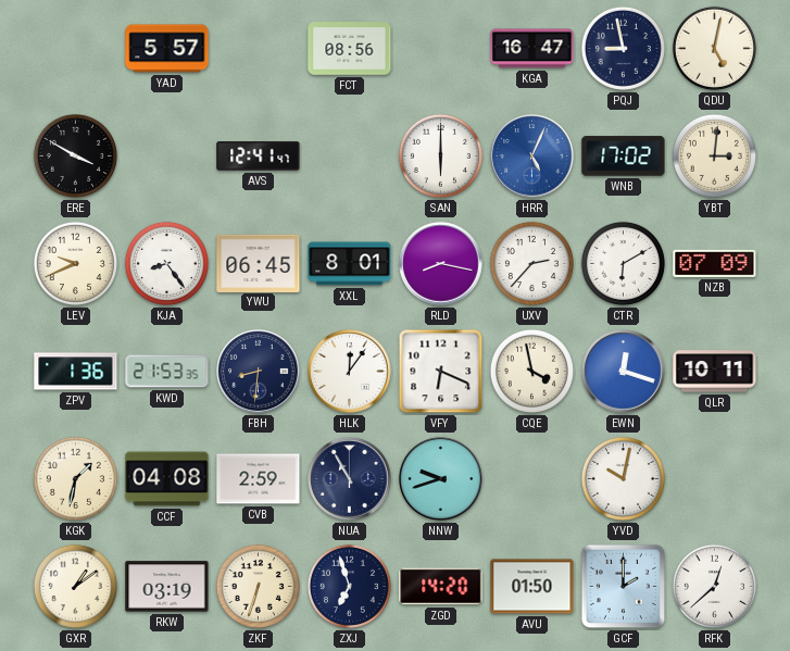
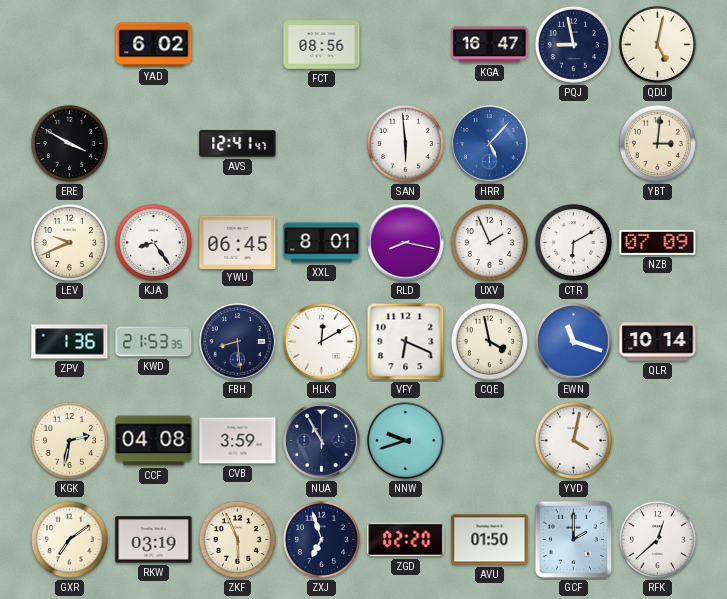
YAD: 5:57 -> 6:02 (154, 45)
SAN: 6:00 -> 5:59 (405, 143)
HRR: 5:04 -> 5:07 (490, 144)
WNB: 17:02 -> none (624, 157)
UXV: 2:37 -> 1:56 (489, 242)
FBH: 8:31 -> 8:29 (238, 342)
HLK: 12:06 -> 12:10 (322, 342)
EWN: 12:18 -> 11:18 (574, 342)
QLR: 10:11 -> 10:14 (658, 342)
KGK: 1:32 -> 2:32 (69, 440)
CVB: 2:59 -> 3:59 (238, 441)
YVD: 10:02 -> 4:02 (573, 440)
GXR: 1:09 -> 7:09 (69, 539)
ZKF: 6:33 -> 5:56 (237, 539)
ZGD: 14:20 -> 02:20 (406, 540)
